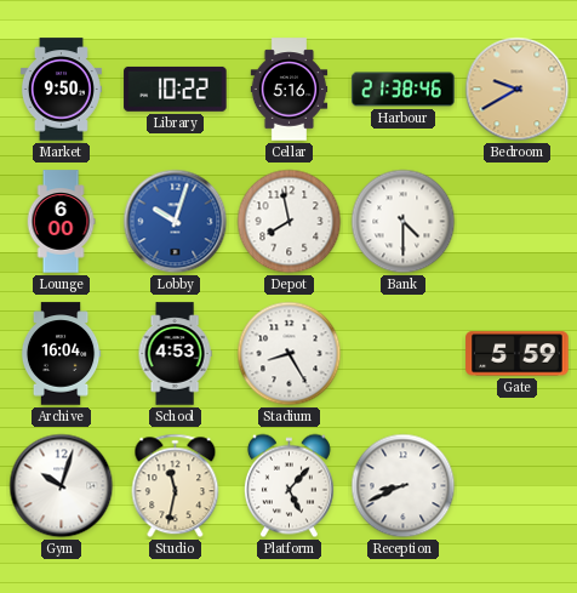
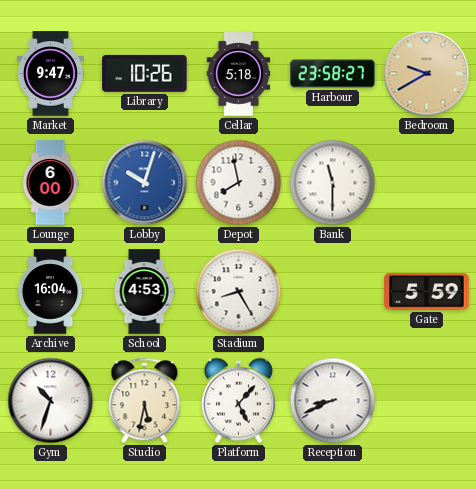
Market: 9:50 -> 9:47 (50, 74)
Library: 10:22 -> 10:26 (145, 73)
Cellar: 5:16 -> 5:18 (239, 74)
Harbour: 21:38 -> 23:58 (333, 74)
Bank: 4:30 -> 11:30 (333, 183)
Gym: 10:03 -> 10:33 (51, 401)
Studio: 11:32 -> 5:32 (145, 401)
